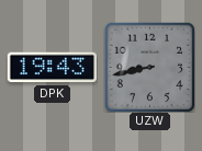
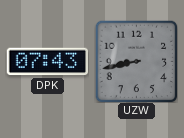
DPK: 19:43 -> 07:43 (47, 62)
